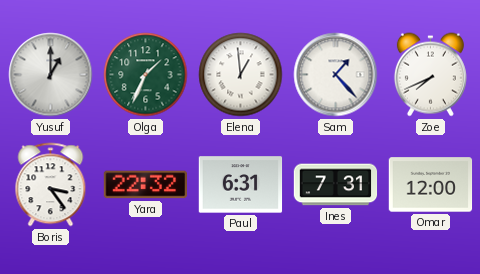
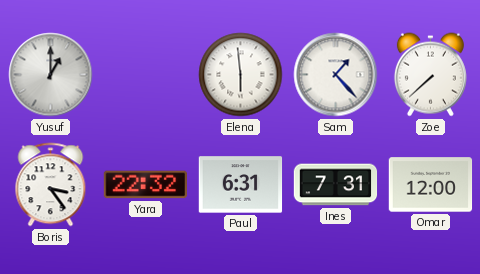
Olga: 1:34 -> none (146, 75)
Elena: 12:59 -> 5:59 (241, 75)
Zoe: 7:41 -> 7:38 (430, 75)
